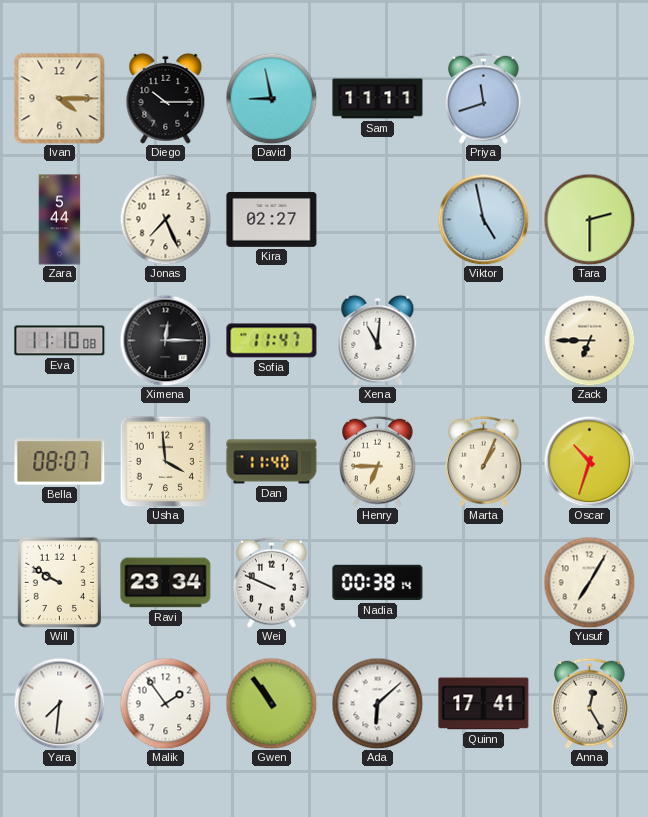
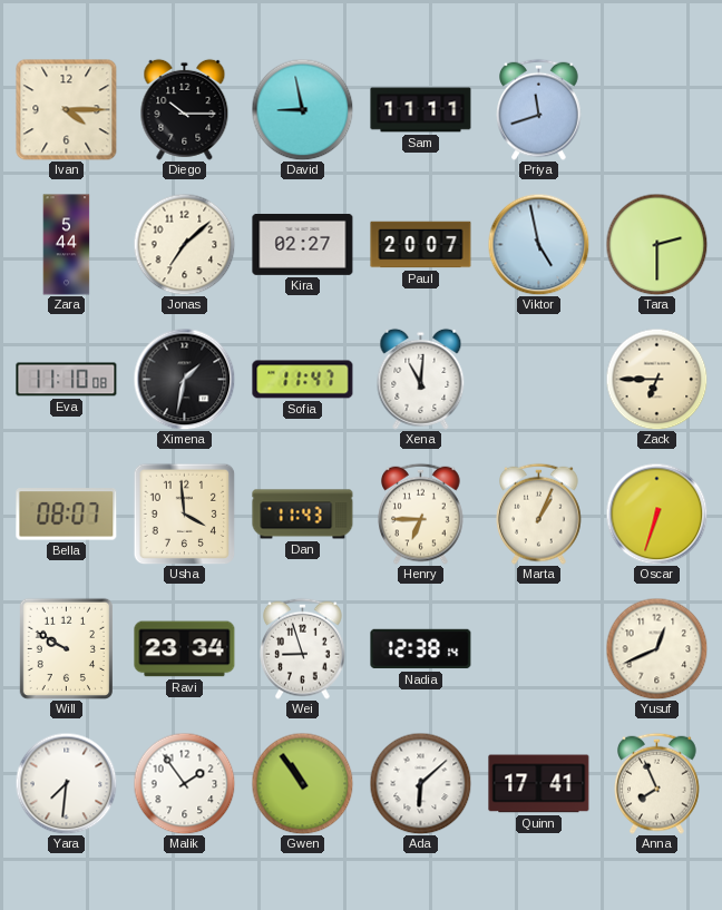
Jonas: 7:26 -> 7:08 (184, 244)
Paul: none -> 20:07 (421, 245)
Ximena: 12:15 -> 1:32 (184, 379)
Dan: 11:40 -> 11:43 (303, 515)
Oscar: 10:33 -> 6:33 (656, 513)
Wei: 9:49 -> 8:57 (303, 648)
Nadia: 00:38 -> 12:38 (421, 649)
Yusuf: 7:05 -> 12:41 (656, 648)
Anna: 12:25 -> 7:56 (657, 783)
